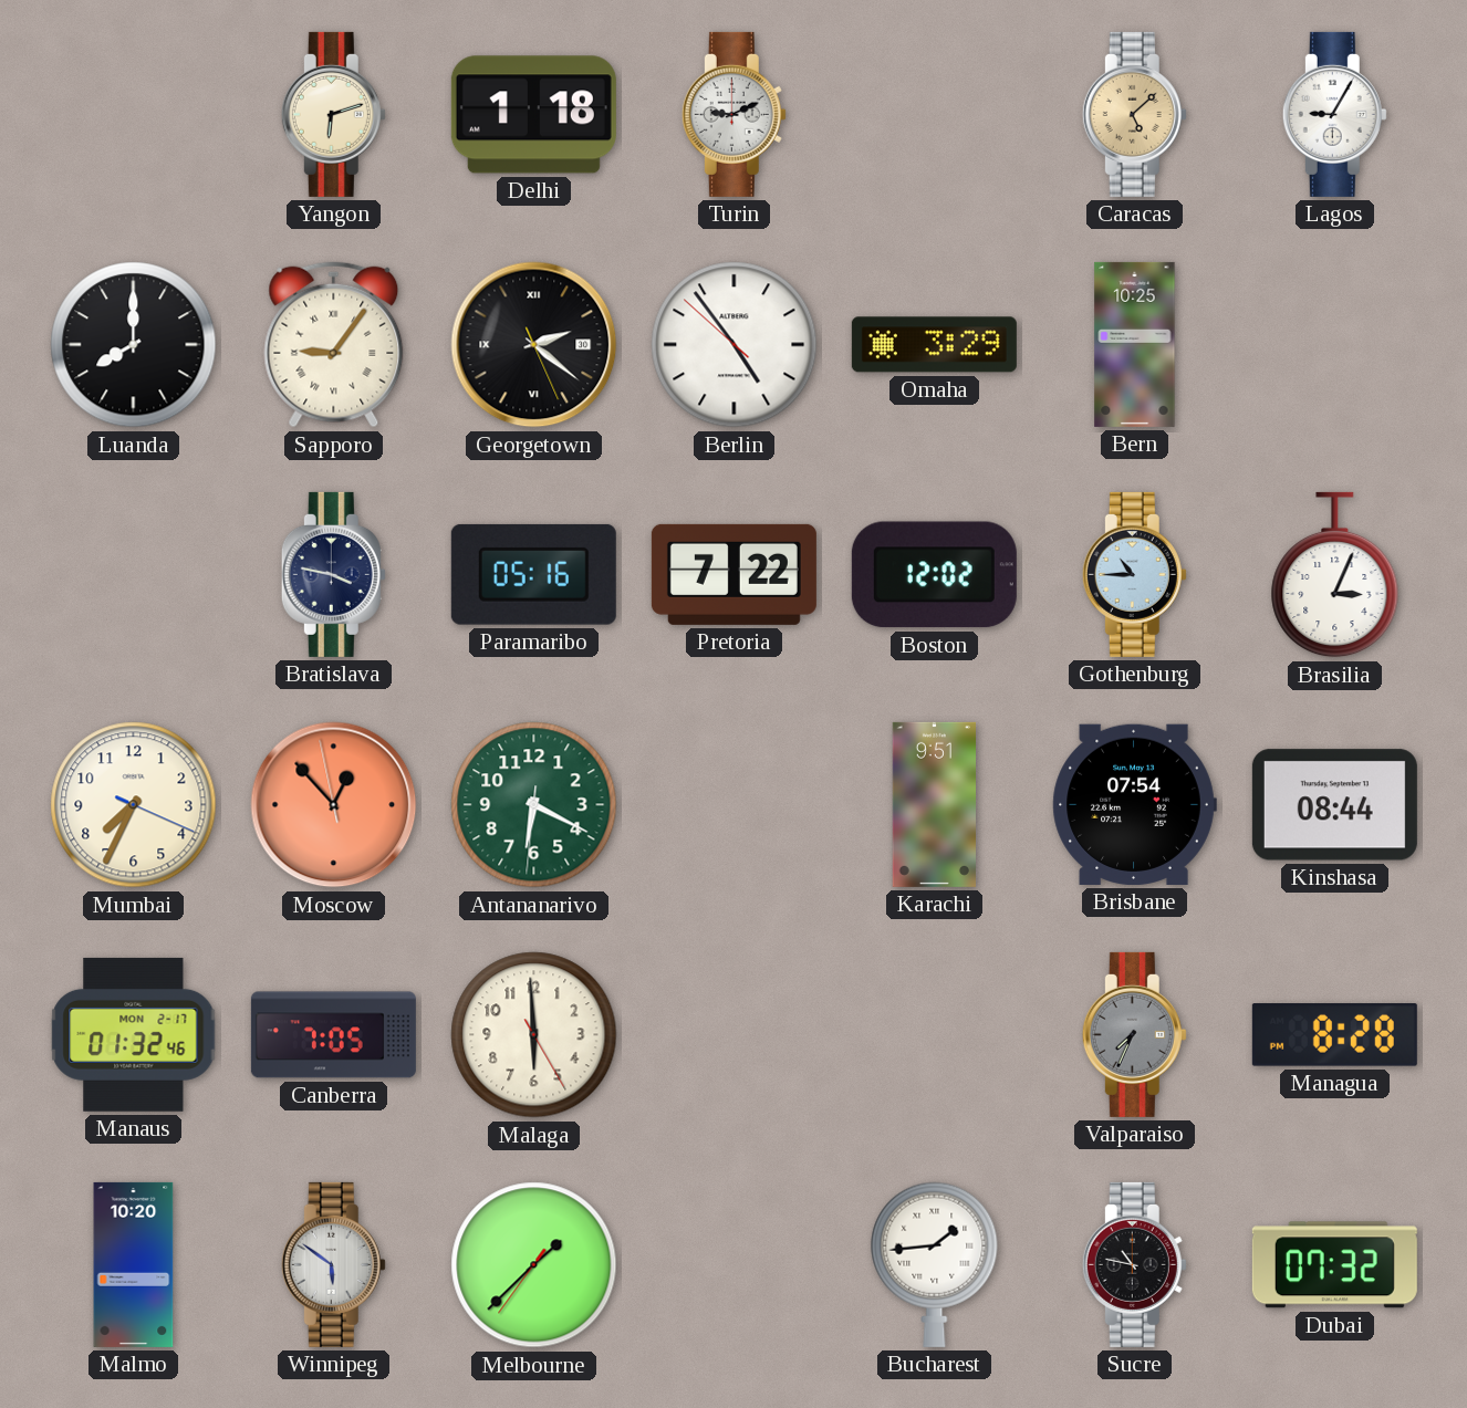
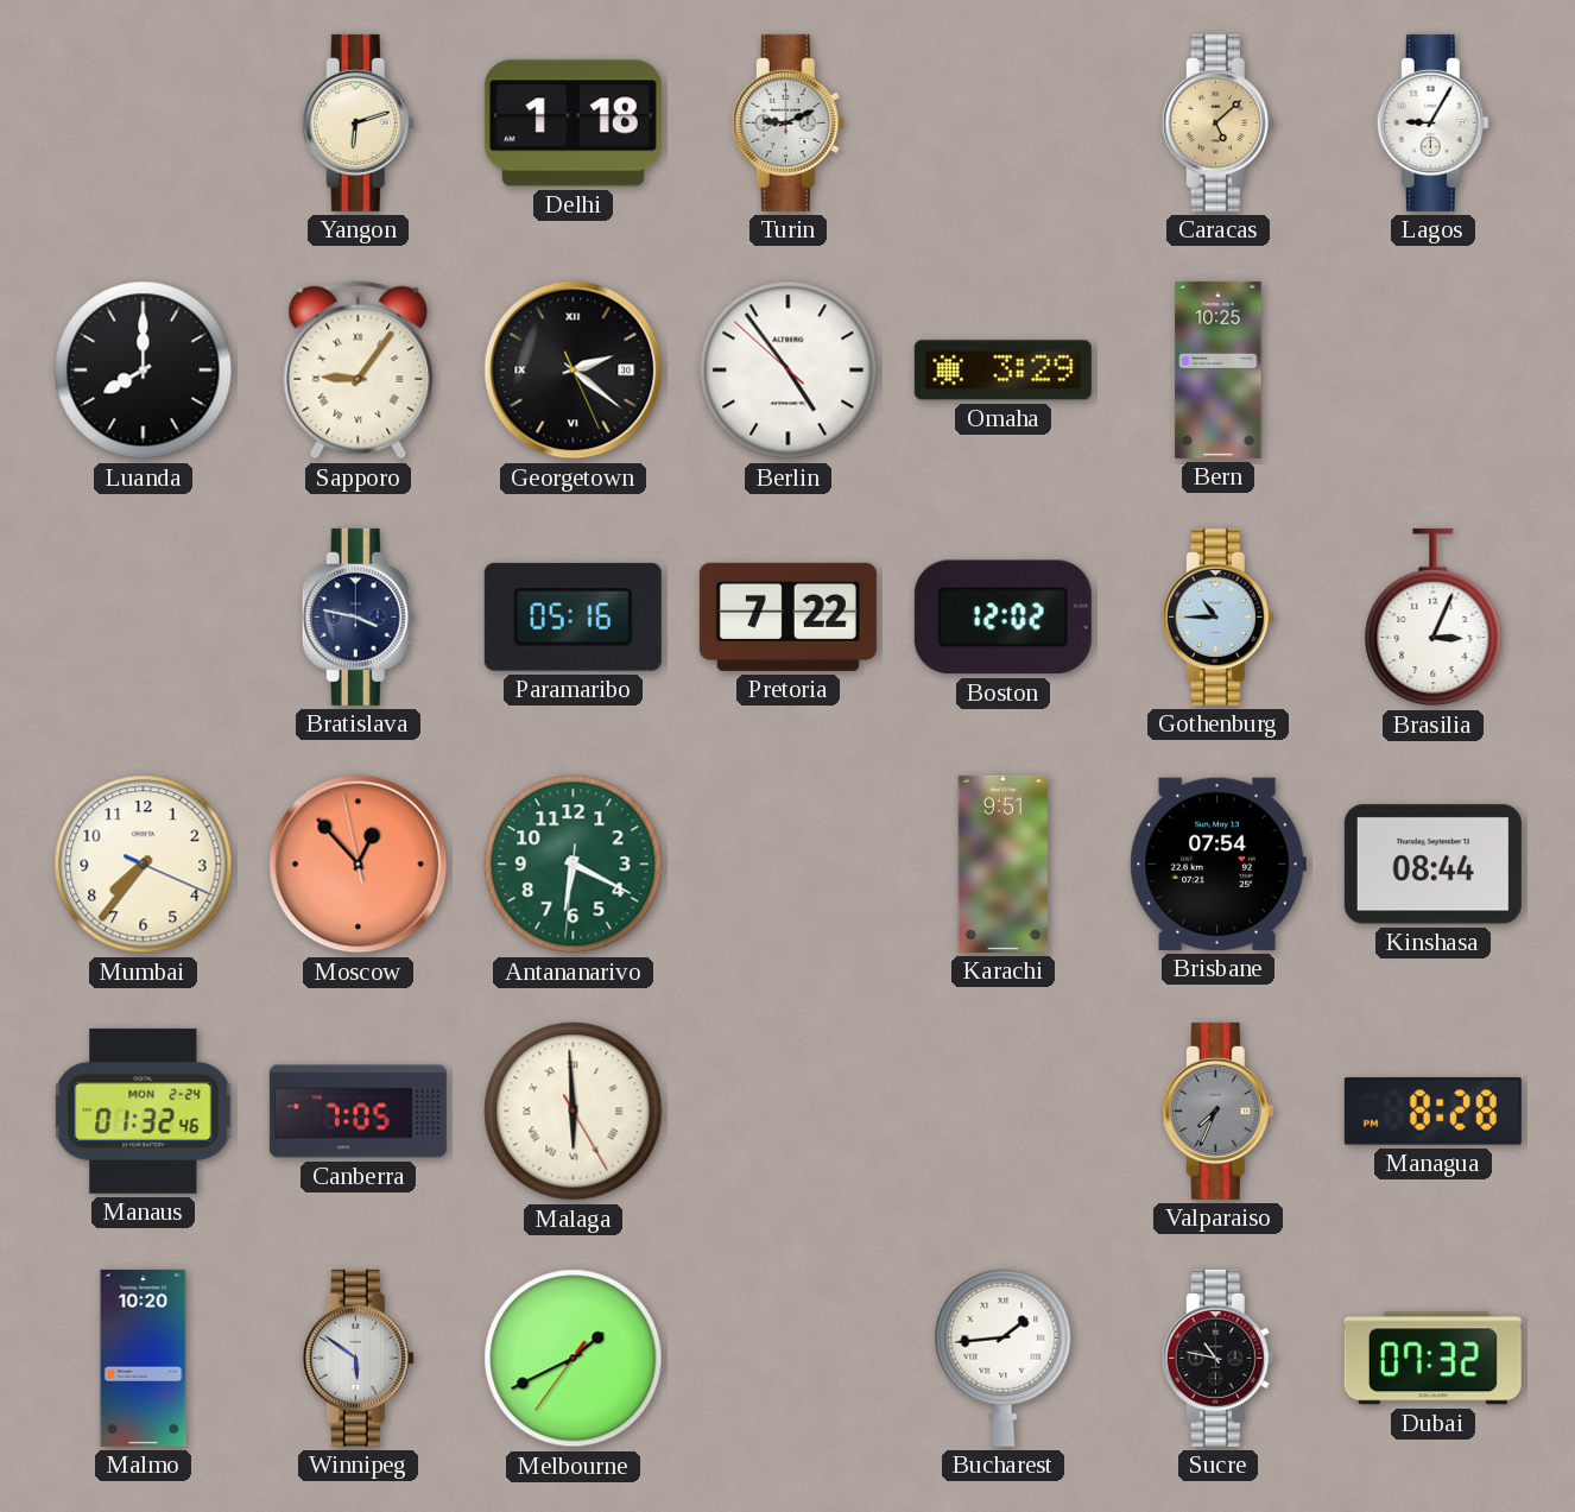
Mumbai: 7:34 -> 7:36 (144, 865)
Manaus date: MON 2-17 -> MON 2-24 (144, 1111)
Malaga numerals: Arabic -> Roman (574, 1112)
Melbourne: 1:37 -> 1:40 (574, 1359)
